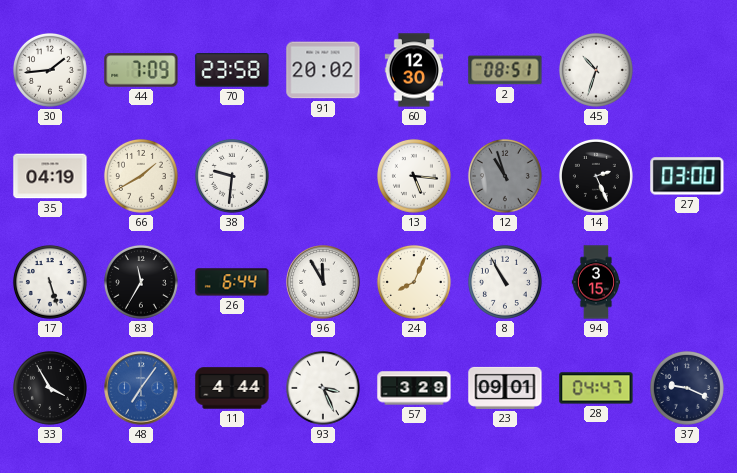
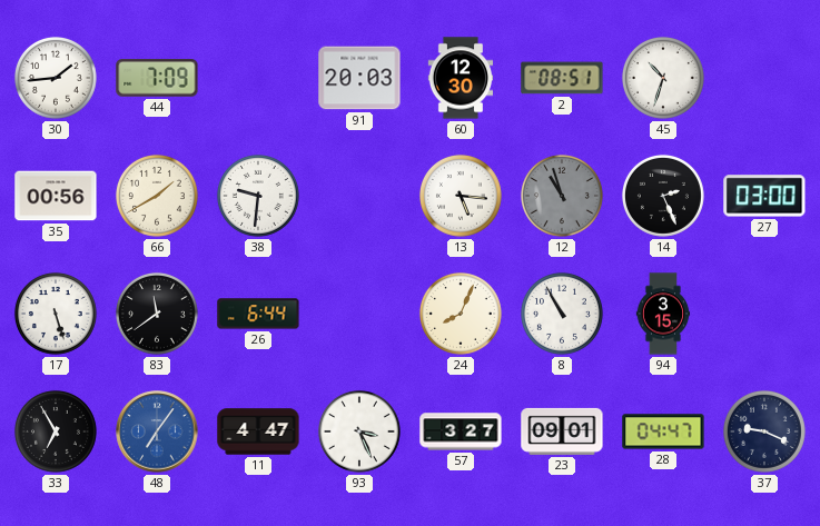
70: 23:58 -> none (232, 70)
91: 20:02 -> 20:03 (359, 78)
35: 04:19 -> 00:56 (56, 196)
83: 11:35 -> 11:39 (157, 314)
96: 11:55 -> none (323, 282)
33: 3:55 -> 6:55 (56, 431)
11: 4:44 -> 4:47 (258, 431)
57: 3:29 -> 3:27 (461, 431)
